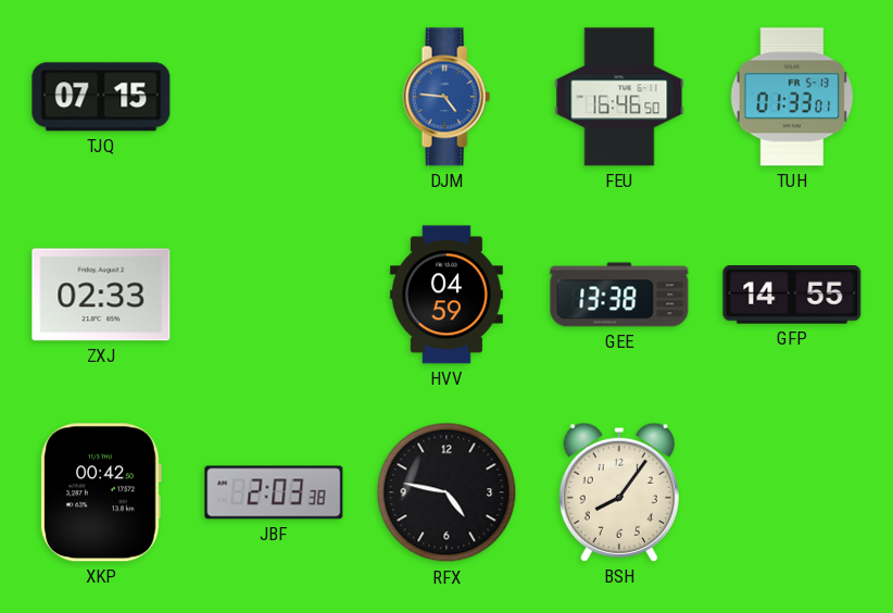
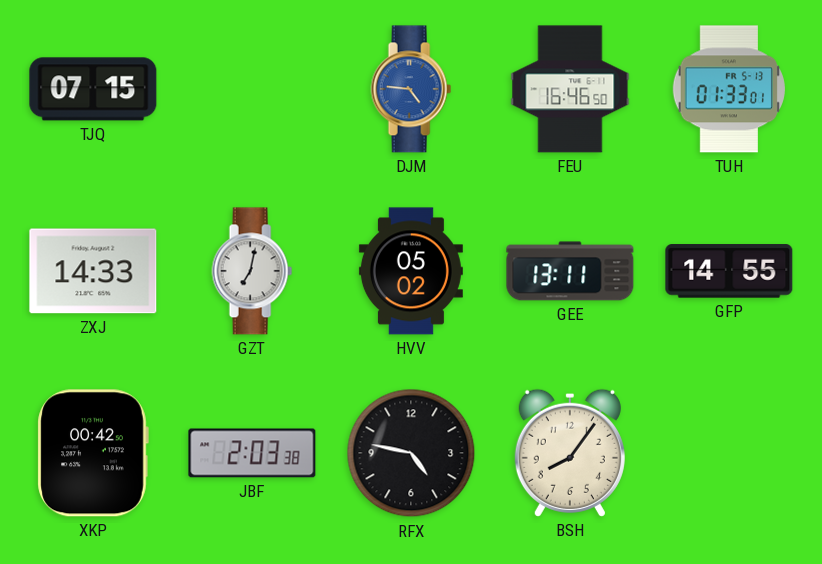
ZXJ: 02:33 -> 14:33 (93, 271)
GZT: none -> 7:02 (252, 271)
HVV: 04:59 -> 05:02 (411, 271)
GEE: 13:38 -> 13:11 (570, 271)
